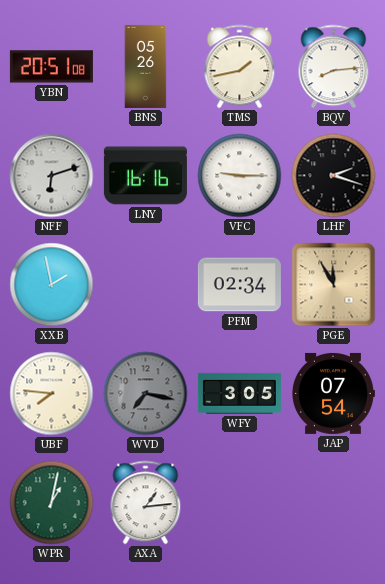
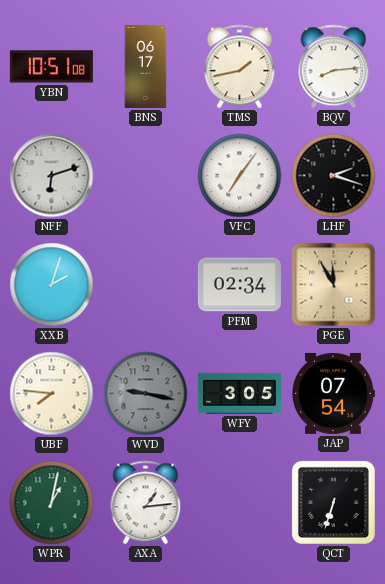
YBN: 20:51 -> 10:51 (51, 67)
BNS: 05:26 -> 06:17 (146, 66)
LNY: 16:16 -> none (145, 176)
VFC: 9:15 -> 7:06 (240, 176)
XXB: 1:58 -> 2:03 (52, 285)
WVD: 7:17 -> 9:17 (146, 394)
QCT: none -> 6:33 (333, 502)
